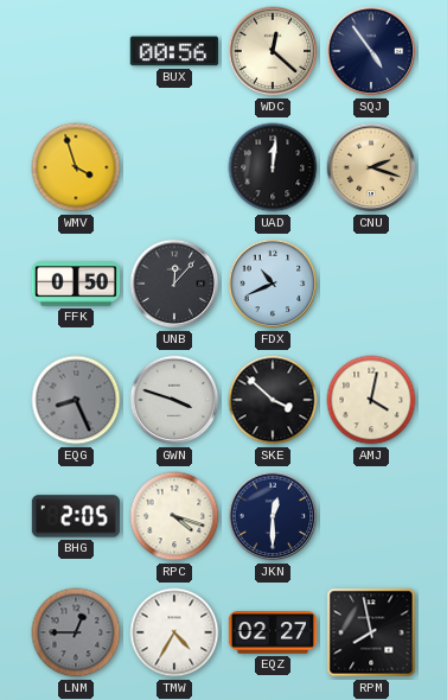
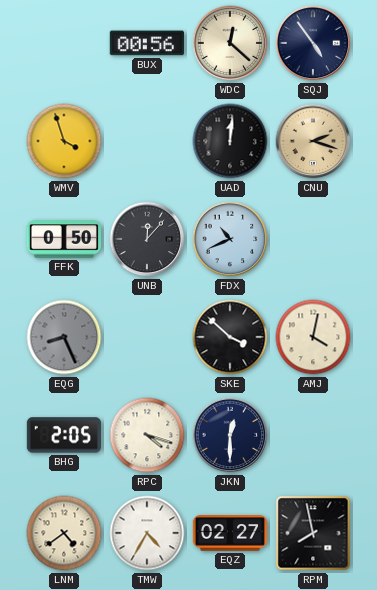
GWN: 3:48 -> none (174, 400)
LNM: 12:45 -> 4:39 (64, 533)
LNM dial: grey -> cream (64, 533)
